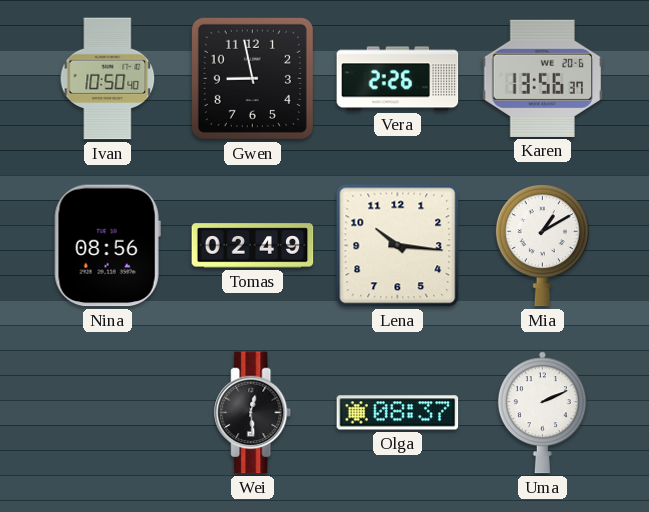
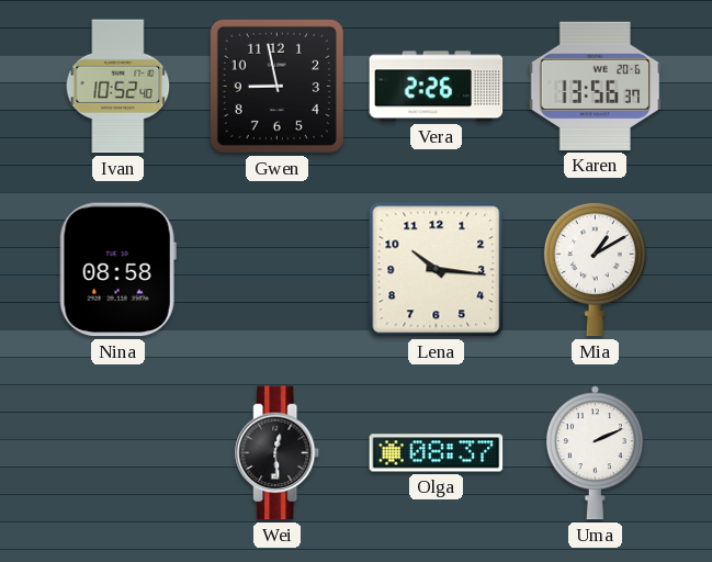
Ivan: 10:50 -> 10:52 (118, 87)
Nina: 08:56 -> 08:58 (117, 270)
Tomas: 02:49 -> none (253, 246)
